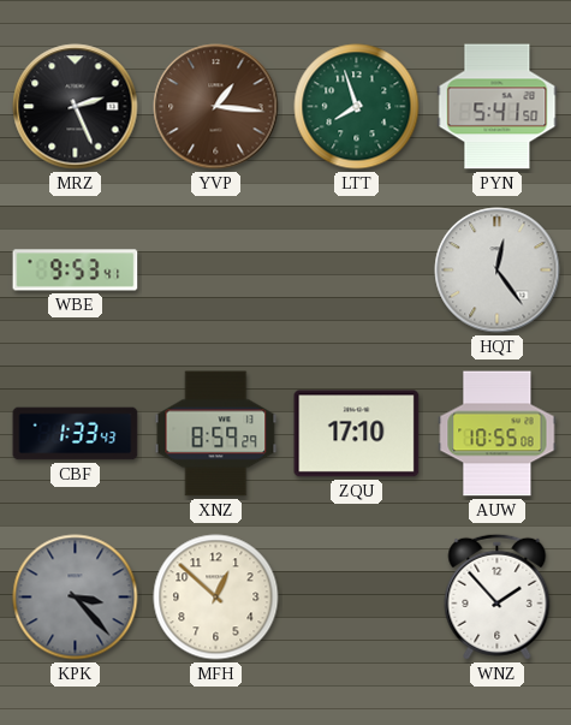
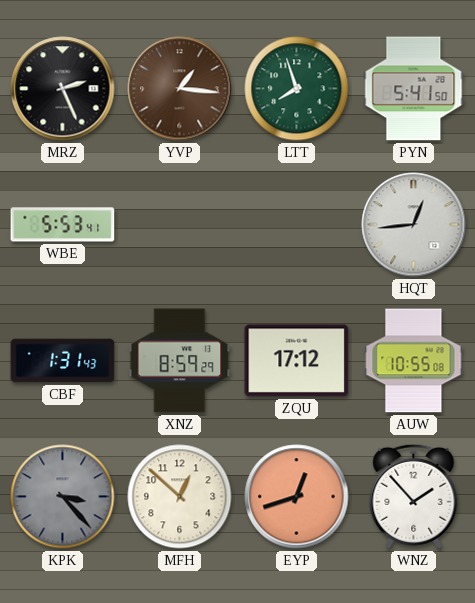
WBE: 9:53 -> 5:53 (63, 225)
HQT: 12:24 -> 12:44 (414, 225)
CBF: 1:33 -> 1:31 (63, 361)
ZQU: 17:10 -> 17:12 (297, 361)
EYP: none -> 12:42 (297, 497)
